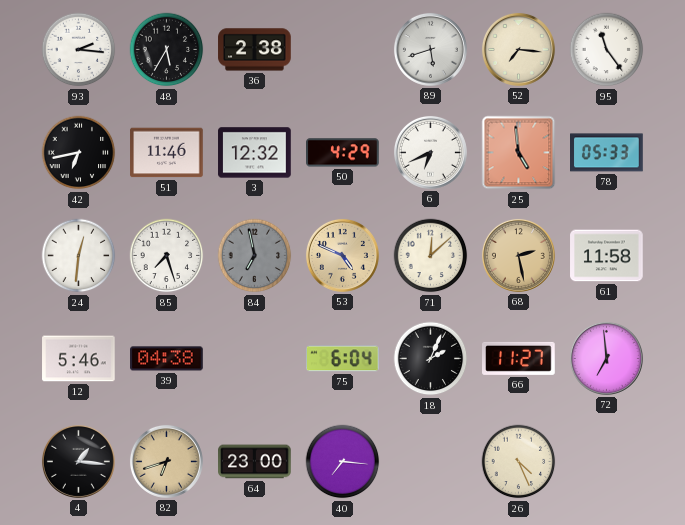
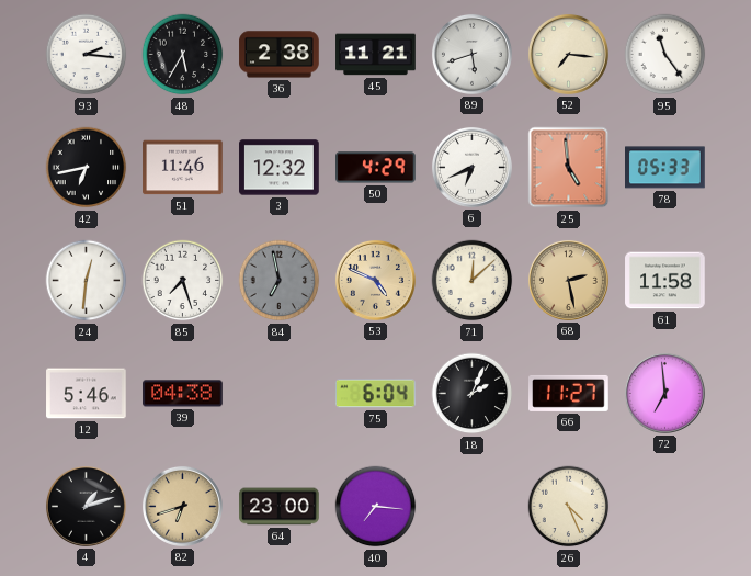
45: none -> 11:21 (376, 55)
4: 1:16 -> 1:12 (86, 506)
